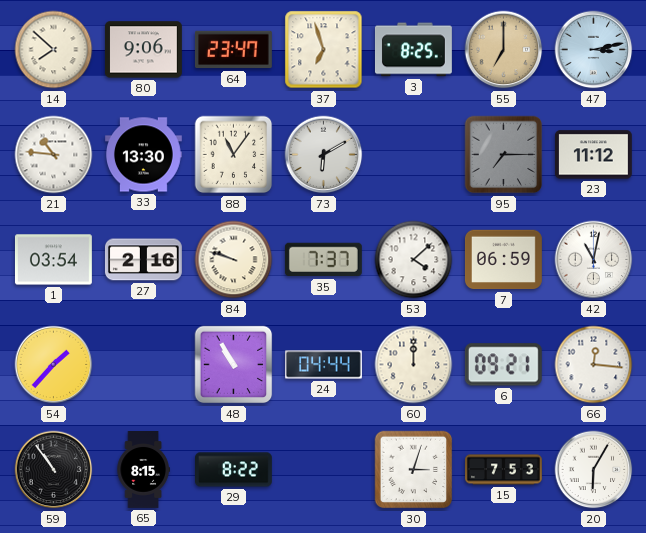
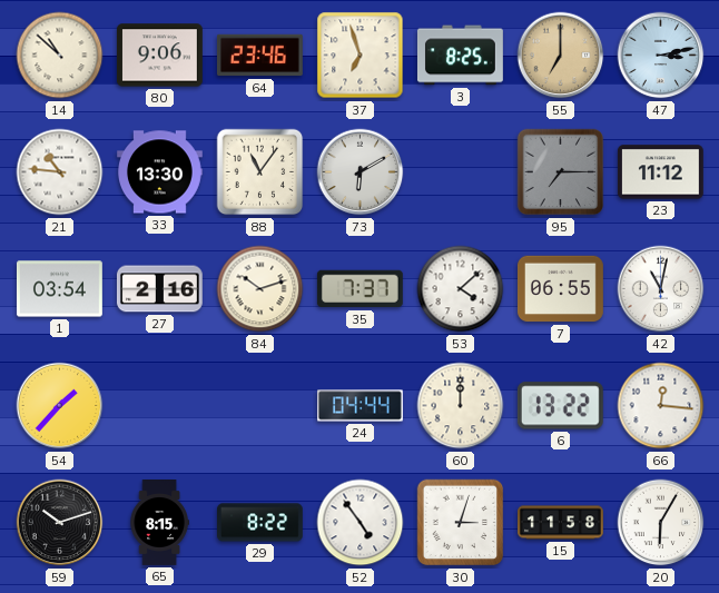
14: 7:52 -> 10:52 (60, 56)
64: 23:47 -> 23:46 (260, 56)
84: 9:48 -> 10:12 (260, 289)
7: 06:59 -> 06:55 (561, 289)
48: 10:55 -> none (234, 365)
6: 09:21 -> 13:22 (560, 406)
59: 10:54 -> 10:12 (60, 523)
52: none -> 4:54 (361, 523)
15: 7:53 -> 11:58 (561, 523)
